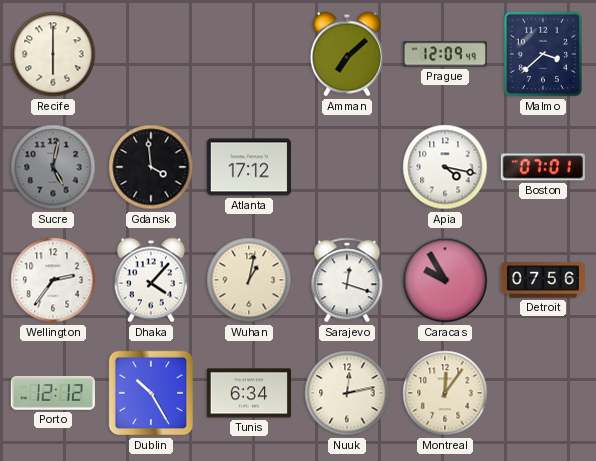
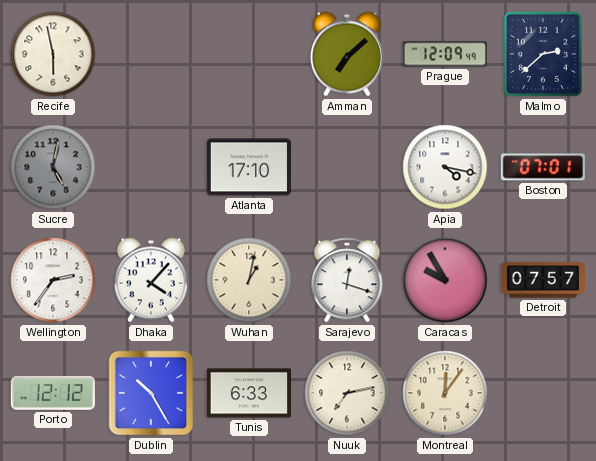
Recife: 6:00 -> 5:58 (53, 54)
Malmo: 3:38 -> 2:38 (543, 54)
Gdansk: 3:59 -> none (151, 167)
Atlanta: 17:12 -> 17:10 (249, 167)
Detroit: 07:56 -> 07:57 (543, 280)
Tunis: 6:34 -> 6:33 (249, 393)
Nuuk: 12:13 -> 7:13 (347, 393)
